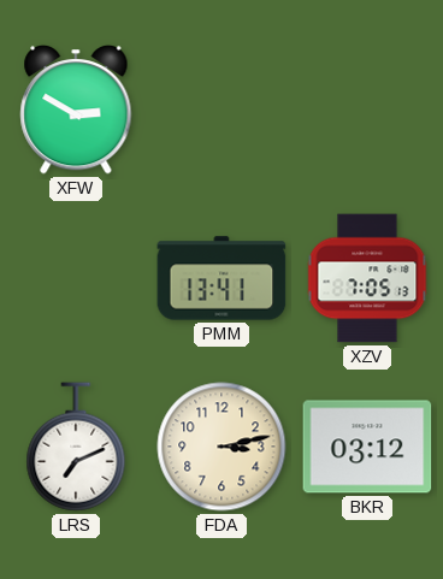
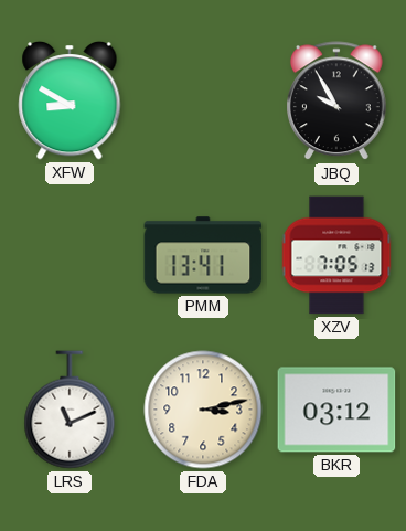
XFW: 2:50 -> 8:50 (70, 100)
JBQ: none -> 9:55 (338, 102)
LRS: 7:11 -> 11:11 (70, 410)
